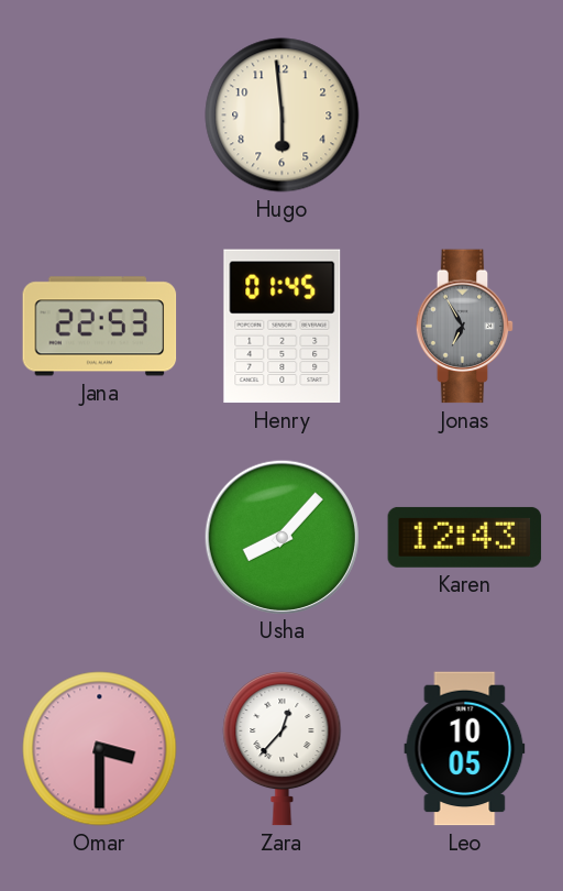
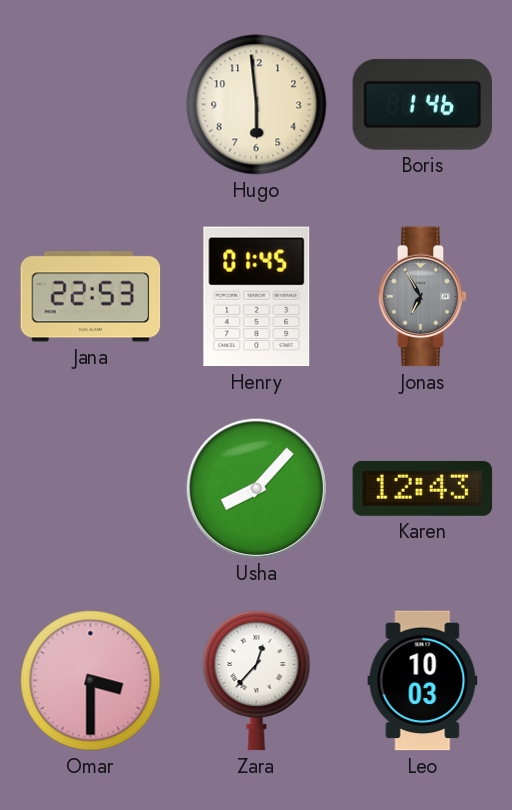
Boris: none -> 1:46 (423, 104)
Leo: 10:05 -> 10:03 (423, 681)
